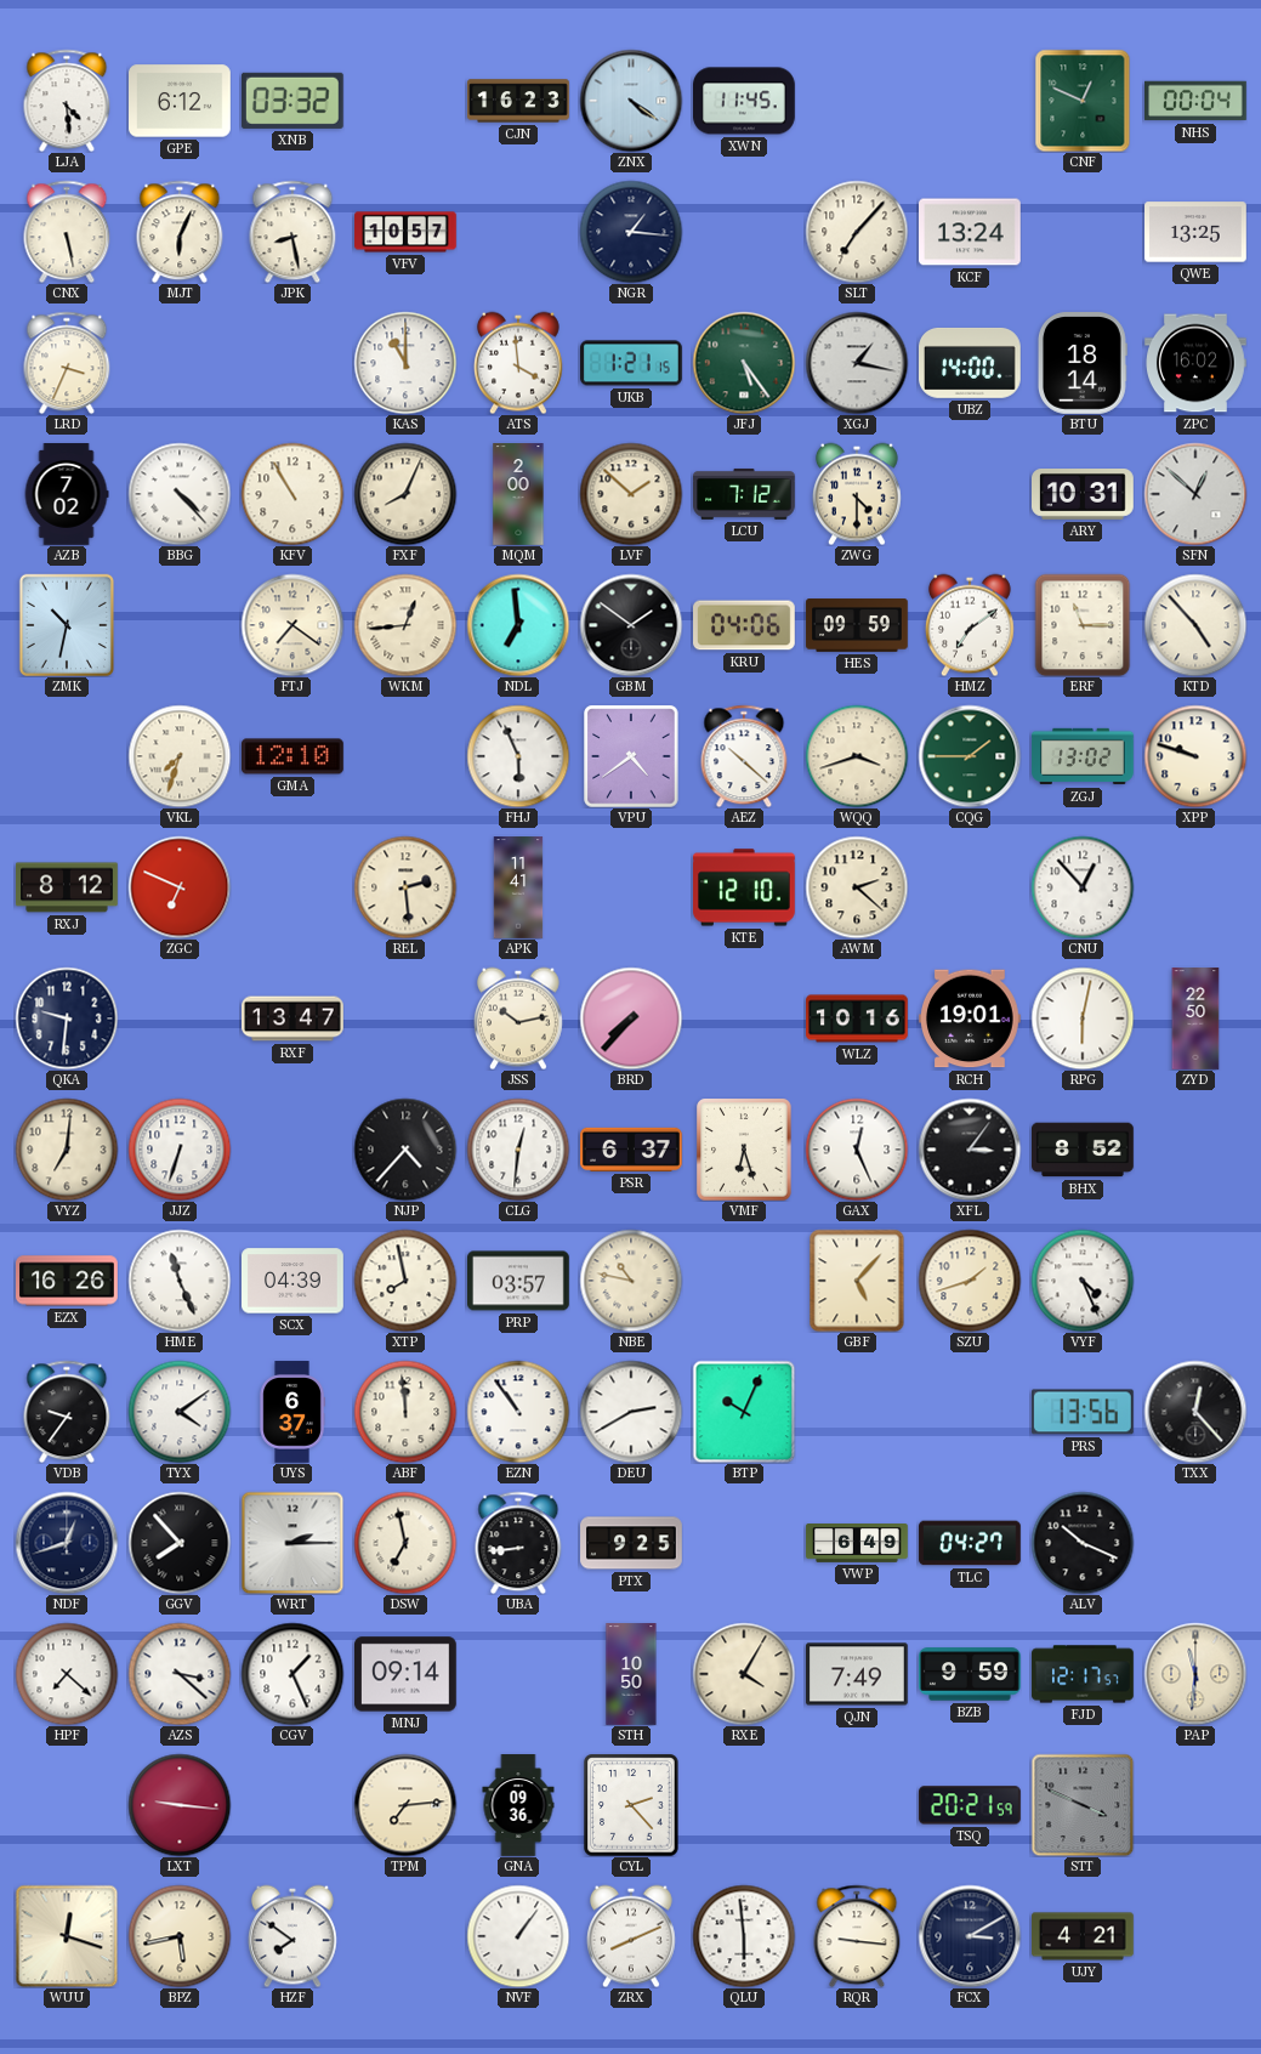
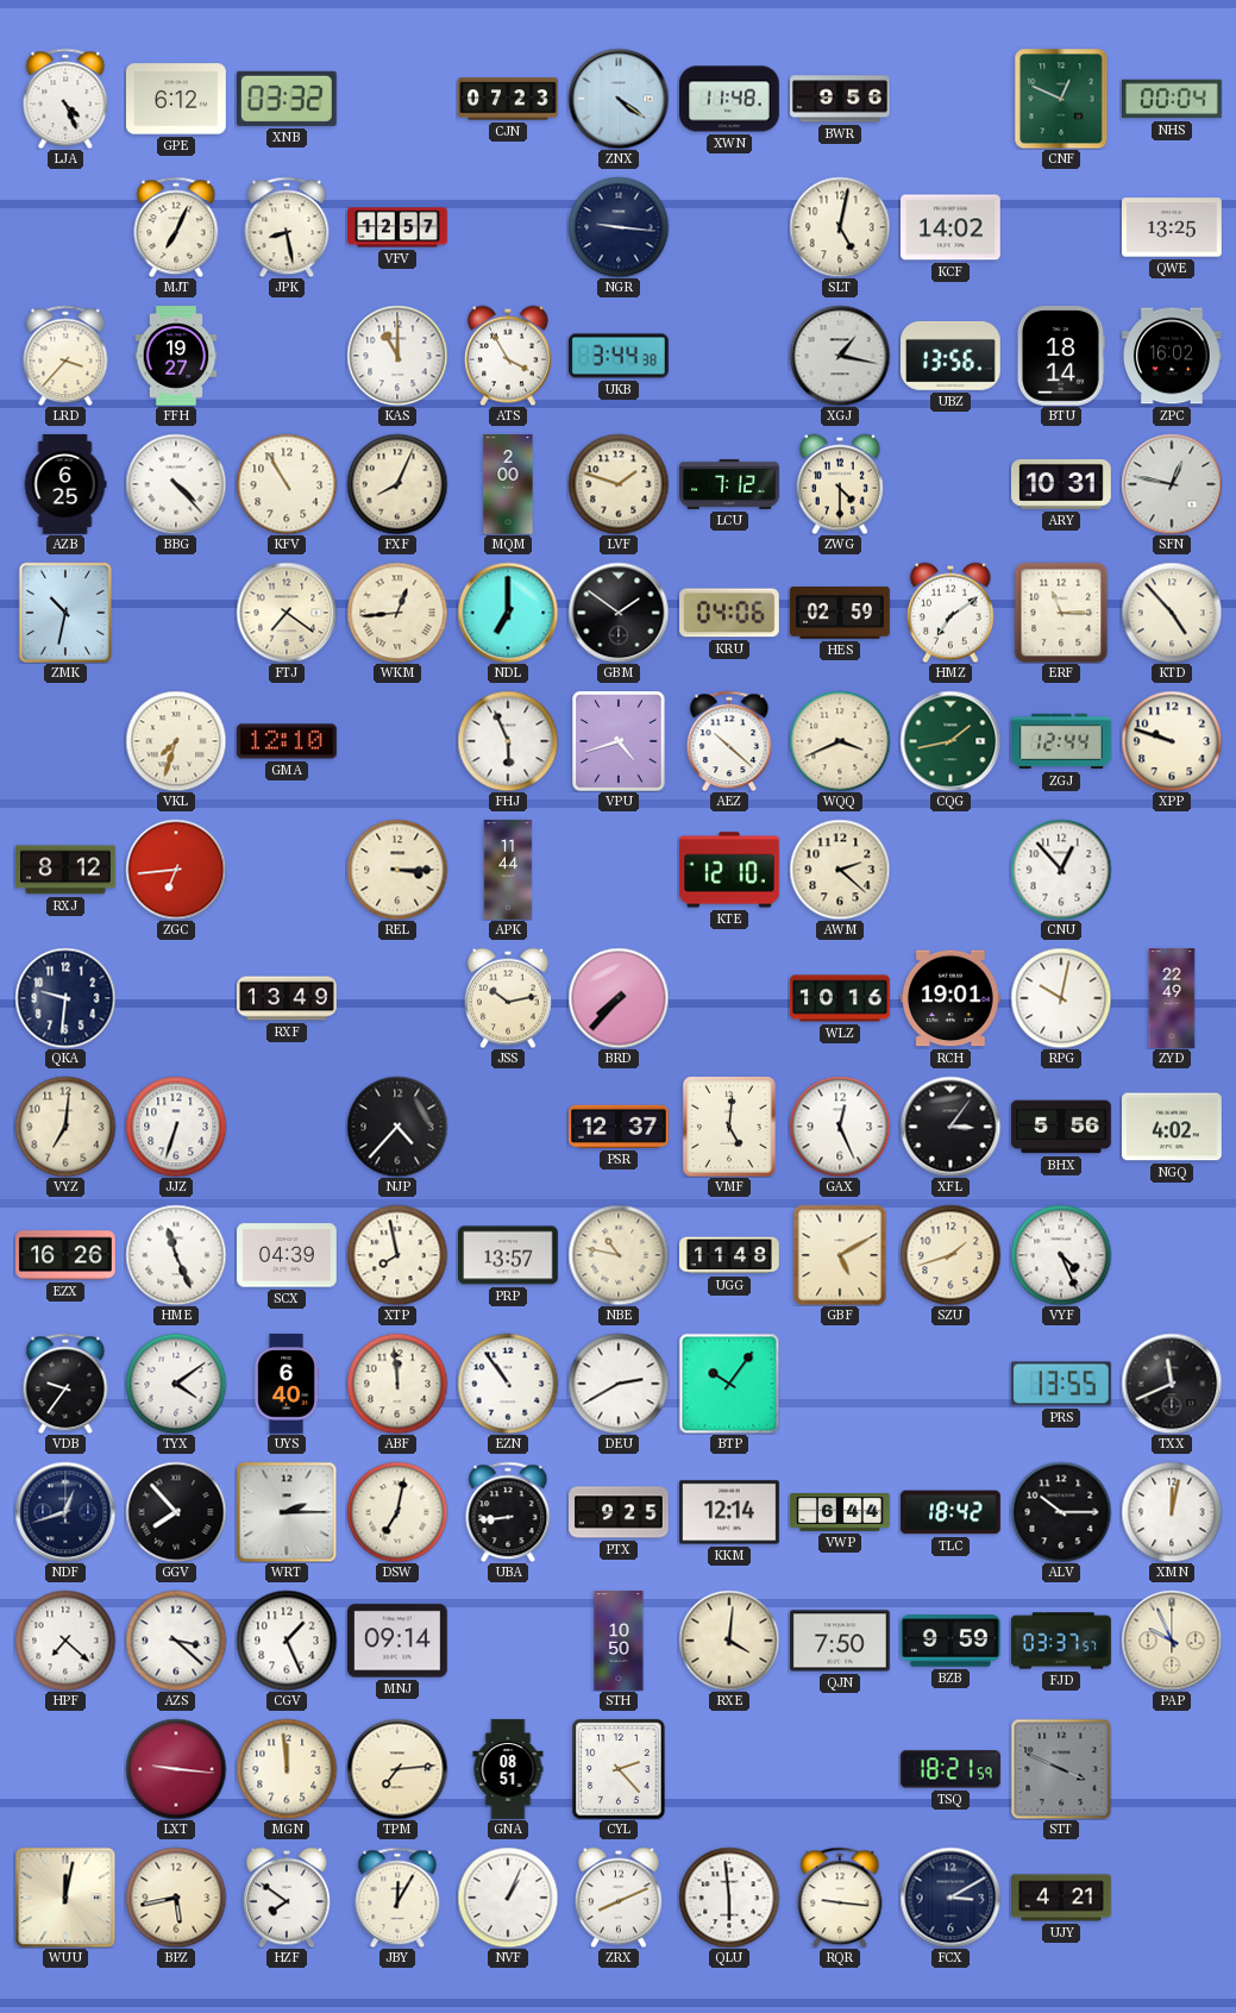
LJA: 4:29 -> 4:26 (65, 99)
CJN: 16:23 -> 07:23 (508, 99)
XWN: 11:45 -> 11:48 (730, 99)
BWR: none -> 9:56 (840, 99)
CNX: 5:28 -> none (67, 232)
MJT: 6:04 -> 7:04 (176, 227)
VFV: 10:57 -> 12:57 (397, 227)
NGR: 1:16 -> 9:16 (619, 227)
SLT: 7:07 -> 5:02 (840, 227)
KCF: 13:24 -> 14:02 (952, 227)
LRD: 3:34 -> 3:37 (65, 356)
FFH: none -> 19:27 (176, 356)
ATS: 3:59 -> 3:55 (509, 356)
UKB: 1:21 -> 3:44 (619, 356)
JFJ: 5:24 -> none (744, 363)
UBZ: 14:00 -> 13:56 (952, 356)
AZB: 7:02 -> 6:25 (65, 484)
LVF: 1:52 -> 1:48 (619, 484)
SFN: 12:52 -> 12:47 (1172, 484)
NDL: 6:59 -> 7:00 (508, 613)
HES: 09:59 -> 02:59 (840, 613)
VPU: 4:39 -> 4:42 (619, 741)
WQQ: 3:42 -> 3:41 (840, 741)
CQG: 1:45 -> 1:43 (950, 741)
ZGJ: 13:02 -> 12:44 (1061, 741)
ZGC: 6:49 -> 6:44 (176, 870)
REL: 2:29 -> 3:15 (397, 870)
APK: 11:41 -> 11:44 (508, 870)
RXF: 13:47 -> 13:49 (287, 998)
RPG: 6:02 -> 10:02 (1061, 998)
ZYD: 22:50 -> 22:49 (1172, 998)
CLG: 12:31 -> none (518, 1150)
PSR: 6:37 -> 12:37 (620, 1127)
VMF: 6:27 -> 5:01 (729, 1127)
BHX: 8:52 -> 5:56 (1062, 1127)
NGQ: none -> 4:02 (1173, 1127)
PRP: 03:57 -> 13:57 (509, 1255)
UGG: none -> 11:48 (729, 1255)
GBF: 5:07 -> 5:10 (840, 1255)
UYS: 6:37 -> 6:40 (287, 1384)
BTP: 10:04 -> 10:06 (729, 1384)
PRS: 13:56 -> 13:55 (1062, 1384)
TXX: 12:23 -> 11:41 (1172, 1384)
DSW: 6:58 -> 7:02 (397, 1512)
KKM: none -> 12:14 (730, 1512)
VWP: 6:49 -> 6:44 (840, 1513)
TLC: 04:27 -> 18:42 (950, 1512)
ALV: 10:19 -> 10:15 (1061, 1512)
XMN: none -> 12:02 (1172, 1512)
RXE: 4:05 -> 4:01 (729, 1641)
QJN: 7:49 -> 7:50 (841, 1641)
FJD: 12:17 -> 03:37 (1061, 1641)
PAP: 11:31 -> 9:56 (1172, 1641)
MGN: none -> 11:59 (287, 1769)
GNA: 09:36 -> 08:51 (508, 1769)
TSQ: 20:21 -> 18:21 (952, 1769)
WUU: 12:18 -> 12:02 (65, 1898)
JBY: none -> 12:05 (397, 1898)
NVF: 1:06 -> 1:04 (508, 1898)
